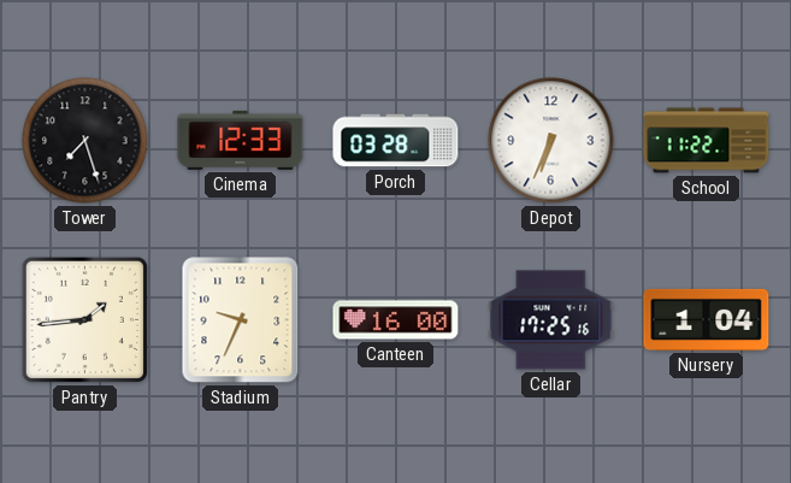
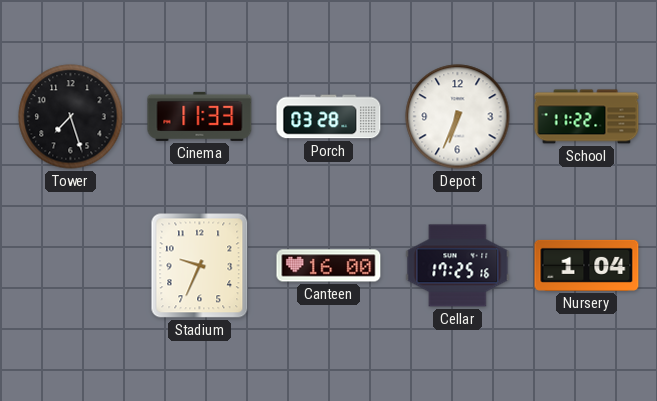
Cinema: 12:33 -> 11:33 (200, 116)
Pantry: 1:44 -> none (84, 319)
